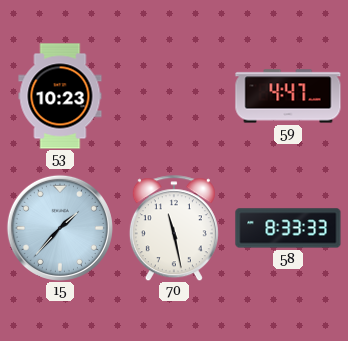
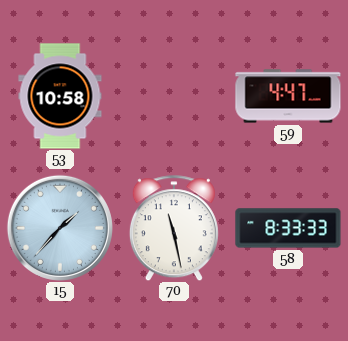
53: 10:23 -> 10:58 (60, 96)
